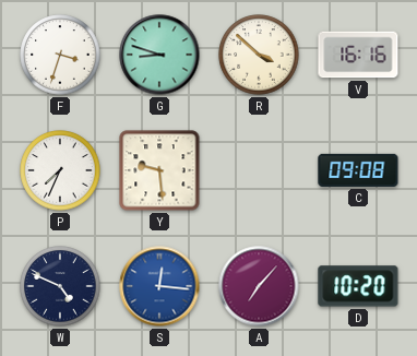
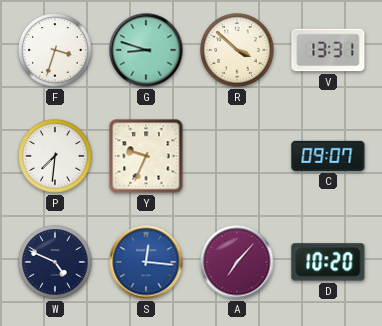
V: 16:16 -> 13:31 (328, 50)
P: 7:34 -> 7:31 (55, 156)
Y: 9:29 -> 9:34 (146, 156)
C: 09:08 -> 09:07 (328, 156)
